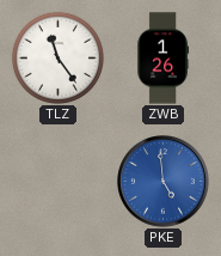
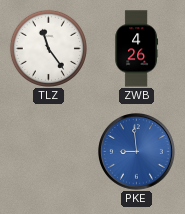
ZWB: 1:26 -> 4:26 (137, 49)
PKE: 4:59 -> 8:59 (137, 152)
